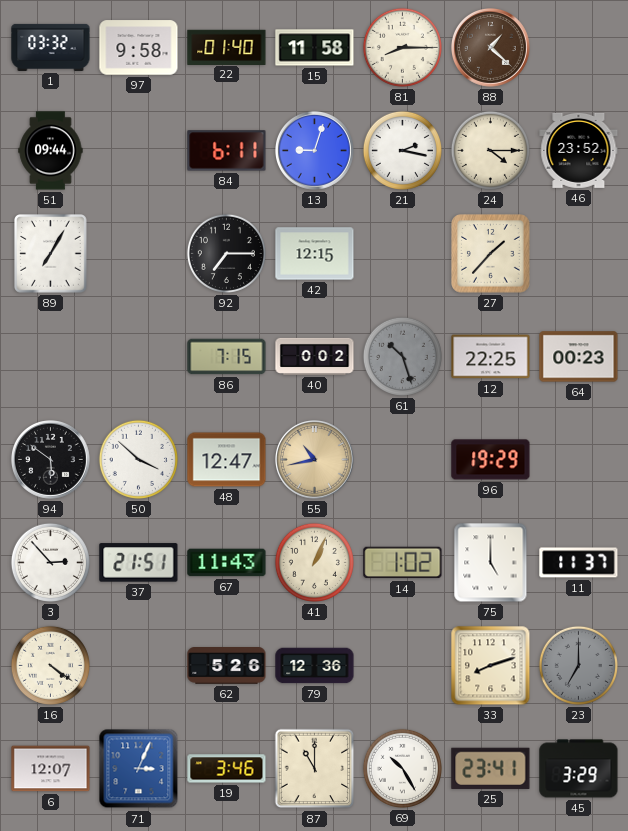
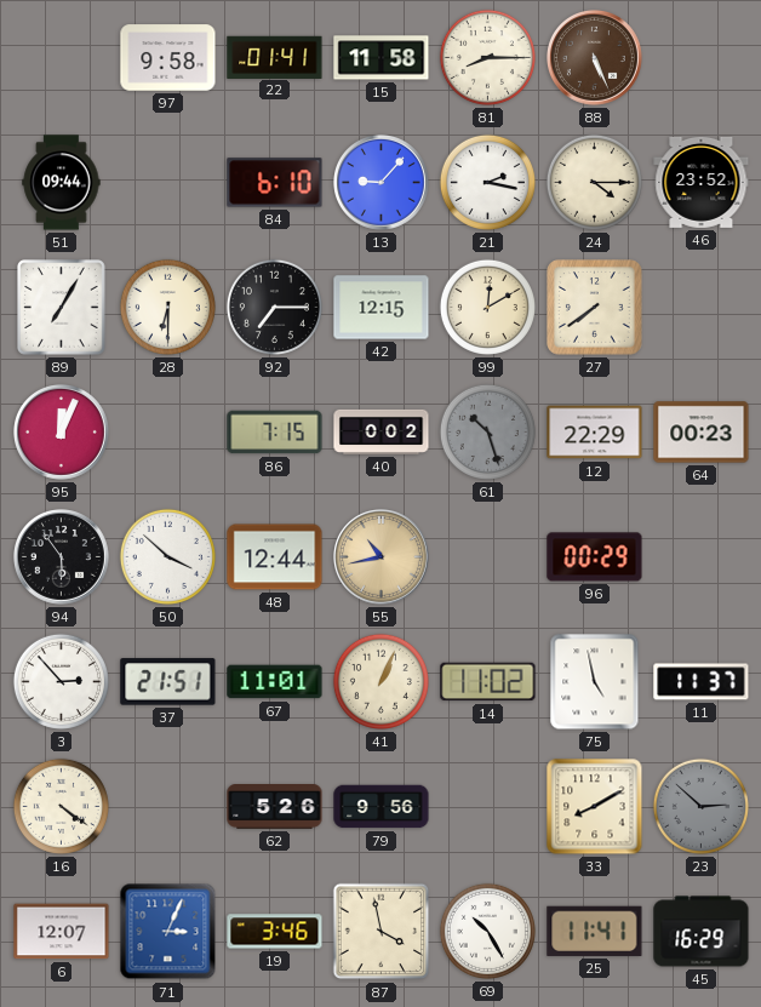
1: 03:32 -> none (51, 47)
22: 01:40 -> 01:41 (275, 57)
88: 1:22 -> 5:26 (595, 58)
84: 6:11 -> 6:10 (275, 183)
13: 9:03 -> 9:07 (382, 183)
28: none -> 6:30 (167, 307)
99: none -> 12:10 (487, 307)
27: 1:37 -> 7:39 (595, 308)
95: none -> 12:04 (62, 433)
12: 22:25 -> 22:29 (595, 433)
94: 5:51 -> 5:54 (62, 557)
48: 12:47 -> 12:44 (275, 557)
96: 19:29 -> 00:29 (595, 557)
67: 11:43 -> 11:01 (275, 682)
14: 1:02 -> 11:02 (488, 682)
75: 5:00 -> 4:58 (595, 682)
79: 12:36 -> 9:56 (382, 807)
33: 8:12 -> 8:10 (595, 807)
23: 7:00 -> 2:52 (700, 806)
87: 11:00 -> 3:58 (382, 932)
25: 23:41 -> 11:41 (595, 931)
45: 3:29 -> 16:29 (702, 932)
